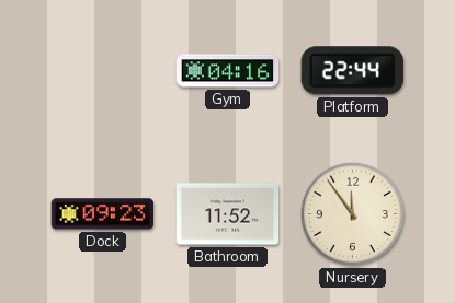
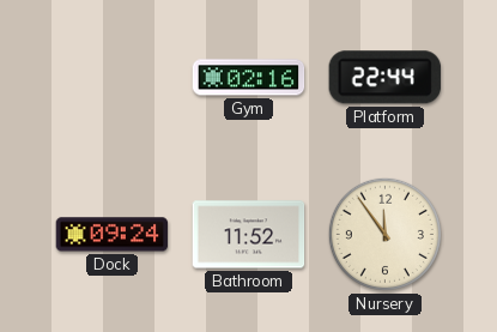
Gym: 04:16 -> 02:16 (249, 78)
Dock: 09:23 -> 09:24 (113, 235)
